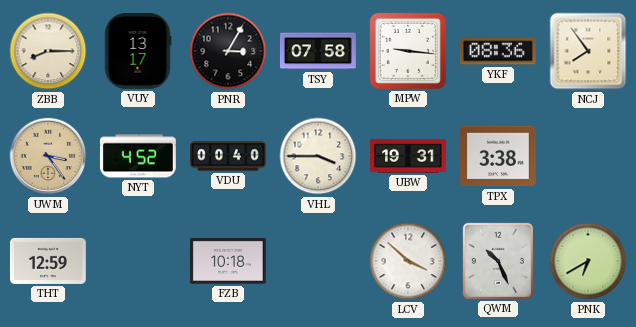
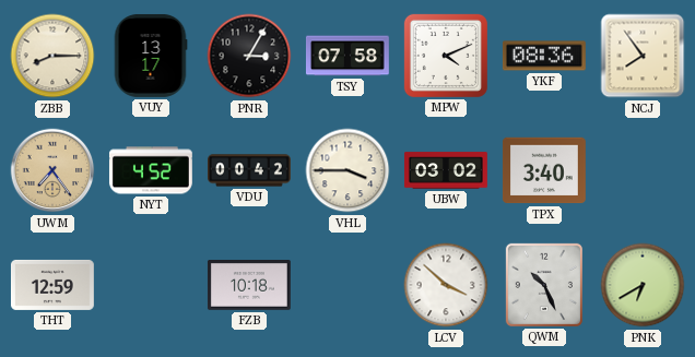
MPW: 9:16 -> 4:11 (446, 56)
UWM: 3:24 -> 7:24 (52, 170)
VDU: 00:40 -> 00:42 (250, 170)
UBW: 19:31 -> 03:02 (446, 170)
TPX: 3:38 -> 3:40 (544, 170)
